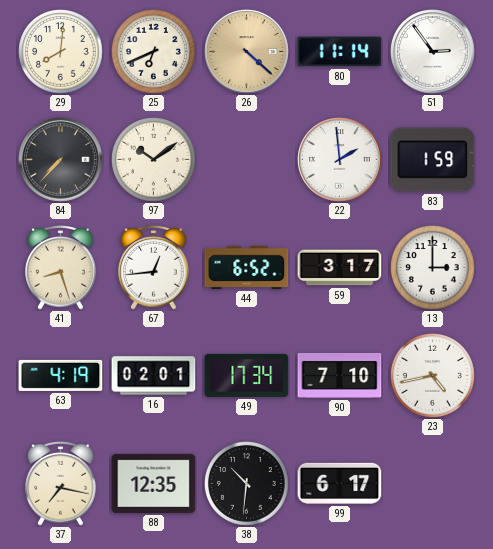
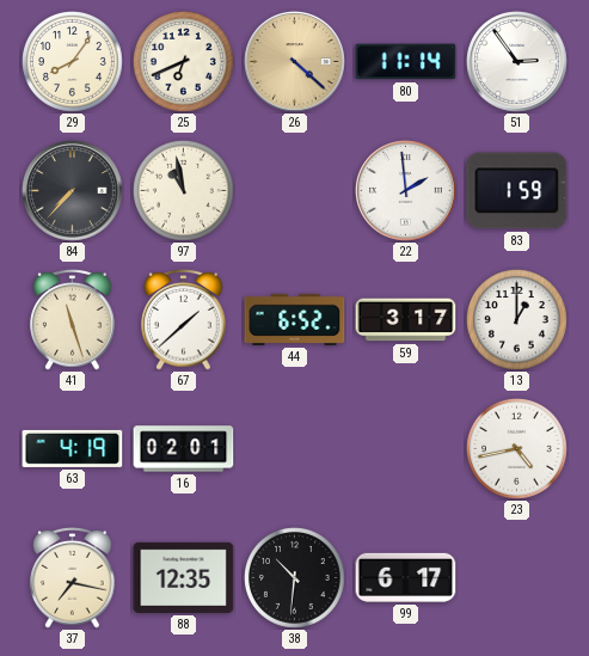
29: 8:01 -> 8:06 (73, 62)
97: 10:09 -> 10:58 (184, 191)
41: 8:27 -> 11:27 (73, 320)
67: 12:44 -> 1:38 (184, 320)
13: 3:00 -> 1:00 (517, 320)
49: 17:34 -> none (247, 375)
90: 7:10 -> none (340, 375)
